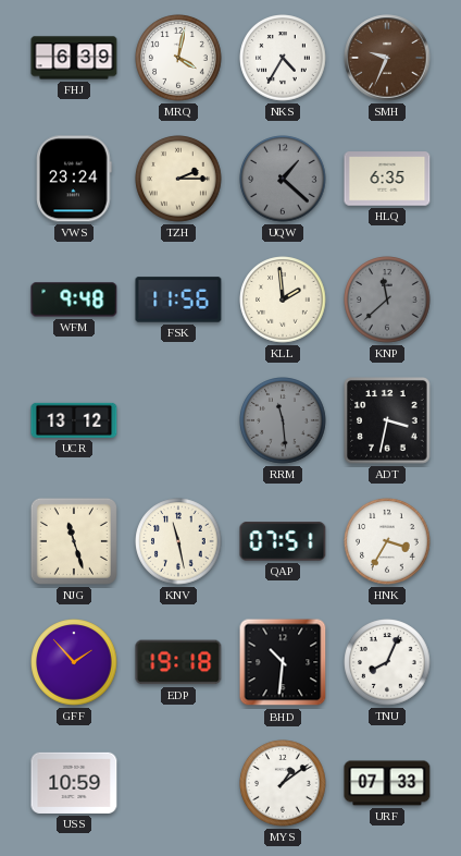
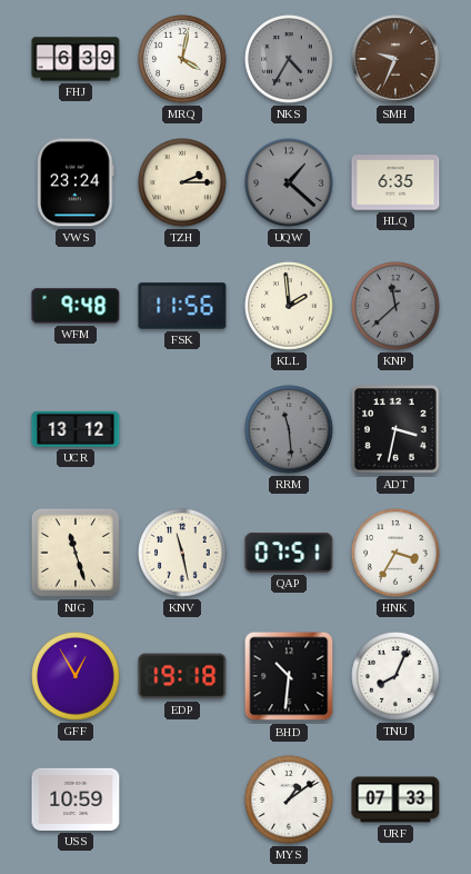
NKS dial: white -> grey (289, 59)
GFF: 1:53 -> 12:55 (76, 676)
